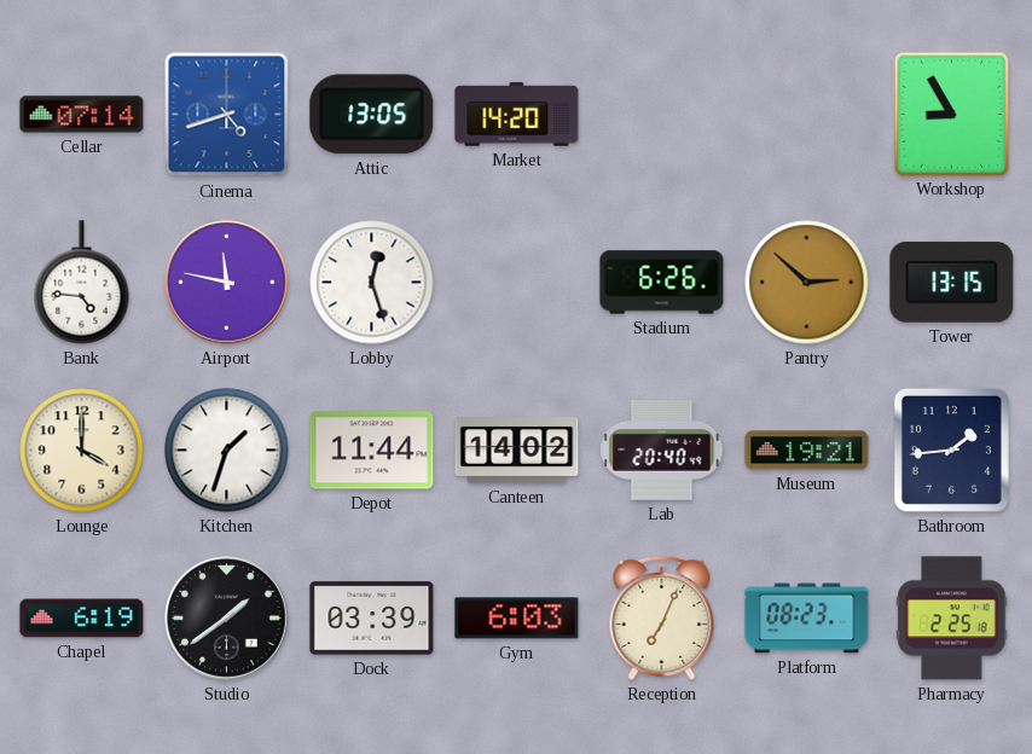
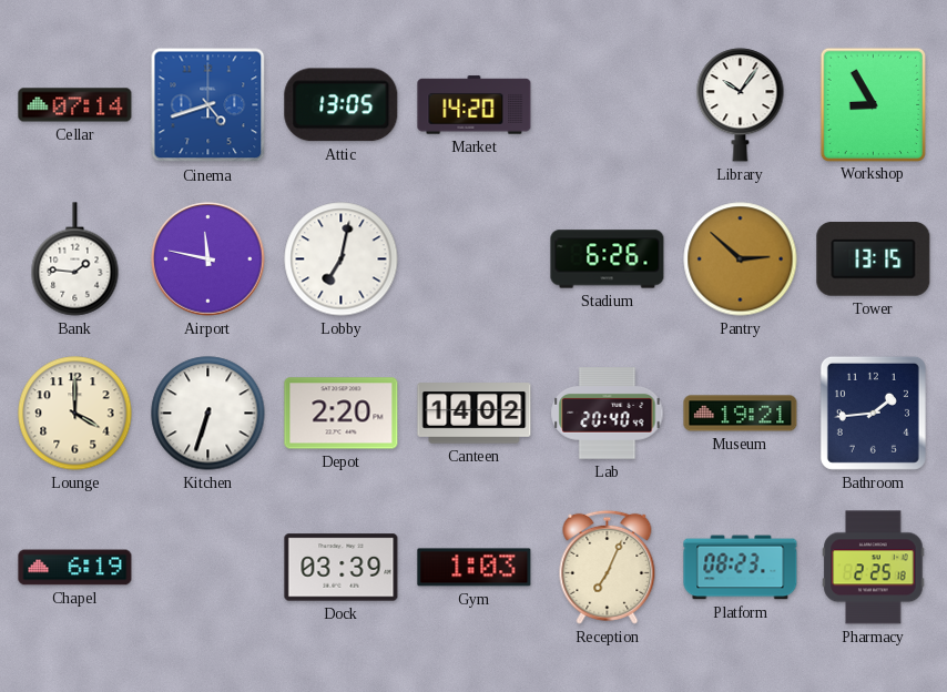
Library: none -> 10:06 (741, 105)
Bank: 4:46 -> 1:46 (75, 259)
Lobby: 12:27 -> 7:02 (342, 259)
Kitchen: 1:33 -> 6:33 (208, 414)
Depot: 11:44 -> 2:20 (342, 414)
Studio: 1:39 -> none (227, 619)
Gym: 6:03 -> 1:03 (475, 568)
